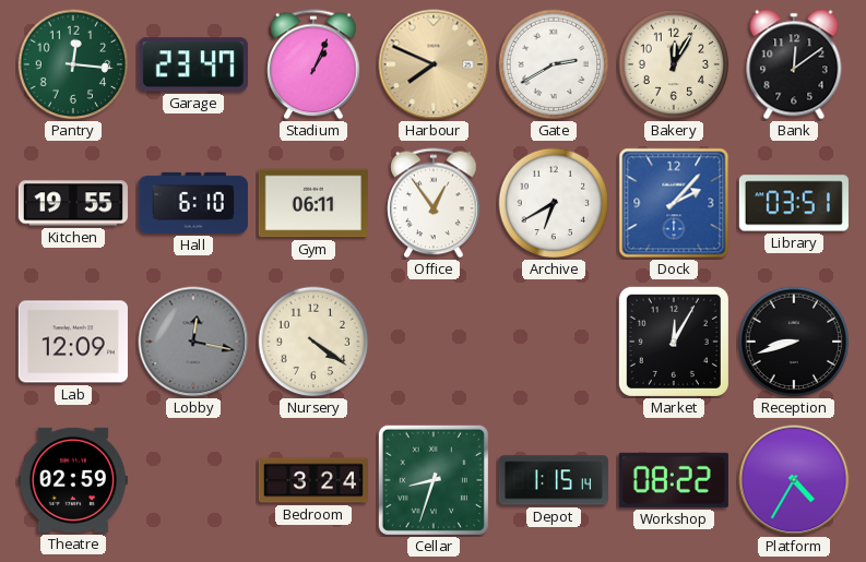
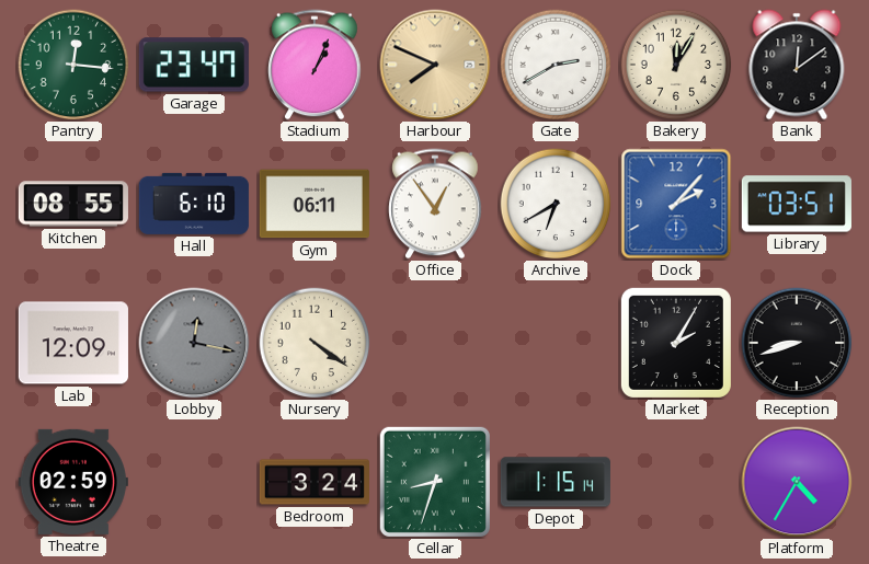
Kitchen: 19:55 -> 08:55 (73, 204)
Market: 12:05 -> 2:05 (676, 343)
Workshop: 08:22 -> none (674, 480)
